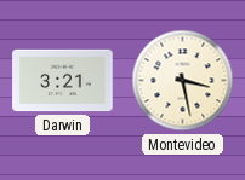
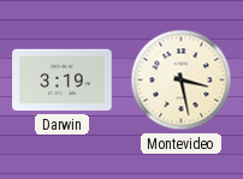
Darwin: 3:21 -> 3:19 (63, 80)
